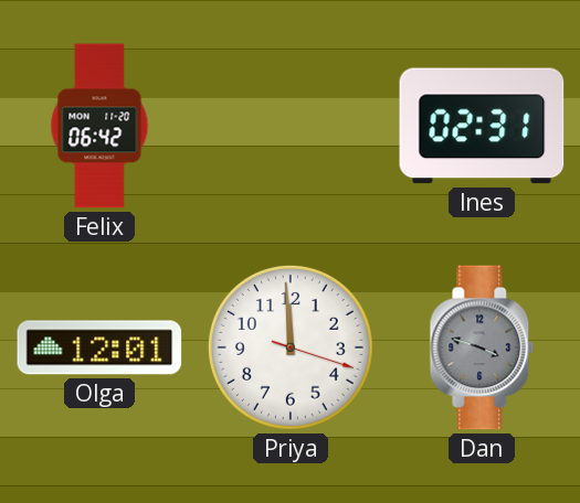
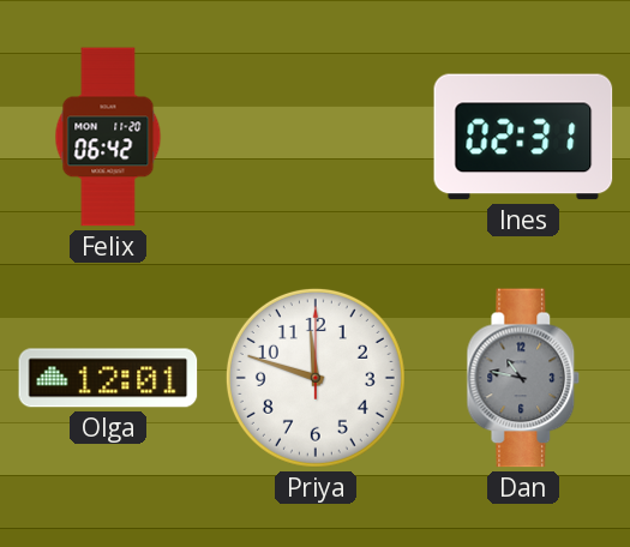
Priya: 11:59 -> 11:48 (316, 378)
Dan: 3:48 -> 10:47 (523, 378)
